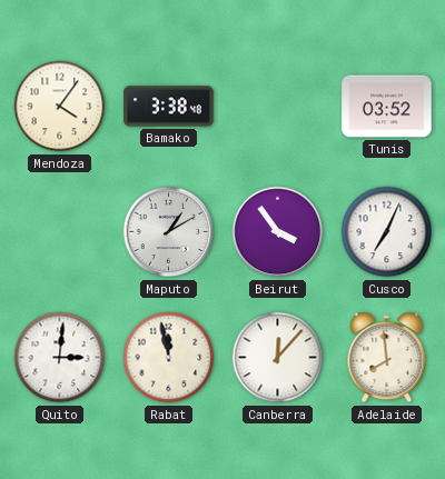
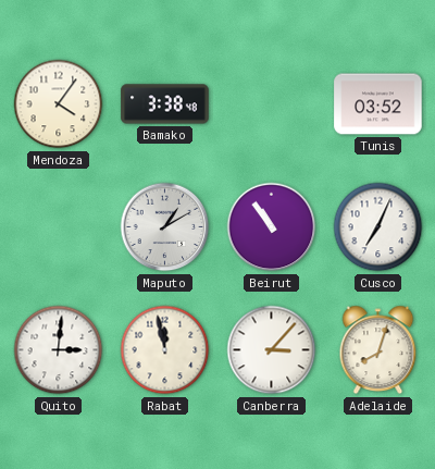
Beirut: 3:54 -> 10:54 (272, 227)
Canberra: 12:07 -> 3:07 (272, 350)
Adelaide: 7:59 -> 8:03 (378, 350)
